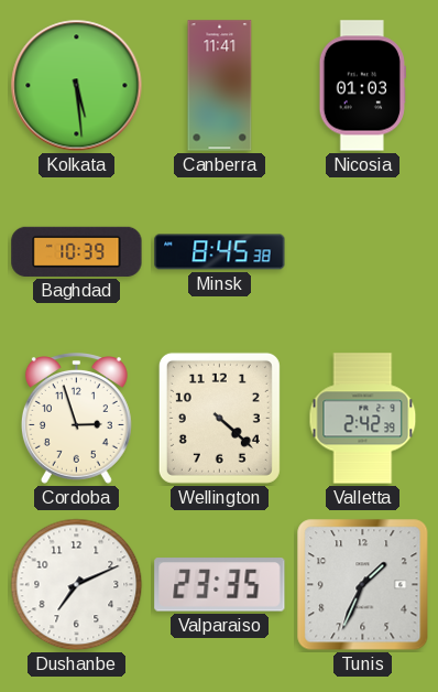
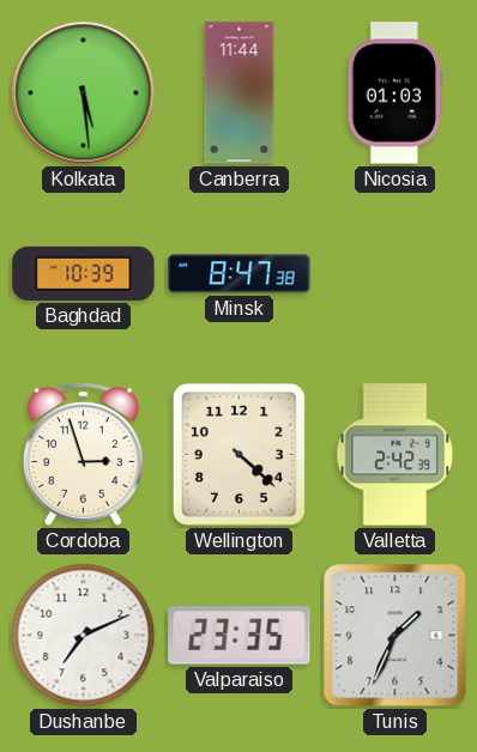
Canberra: 11:41 -> 11:44 (240, 93)
Minsk: 8:45 -> 8:47 (240, 274)
